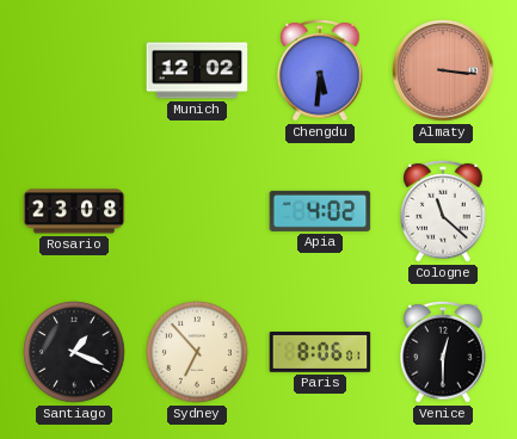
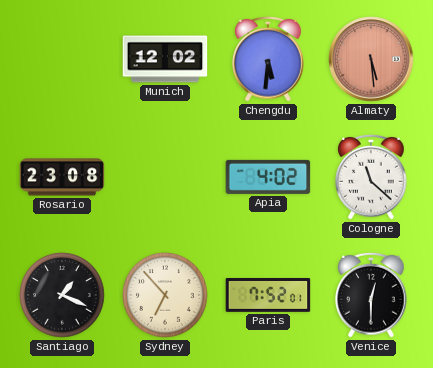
Almaty: 3:16 -> 5:29 (371, 59)
Paris: 8:06 -> 7:52 (268, 296)
